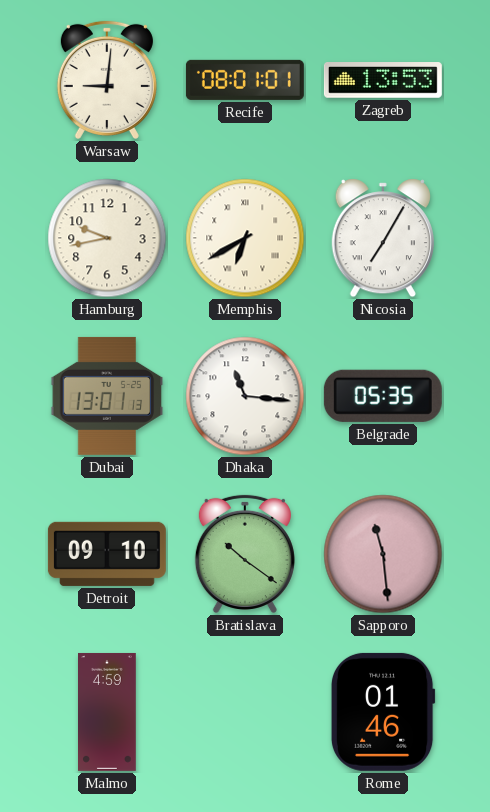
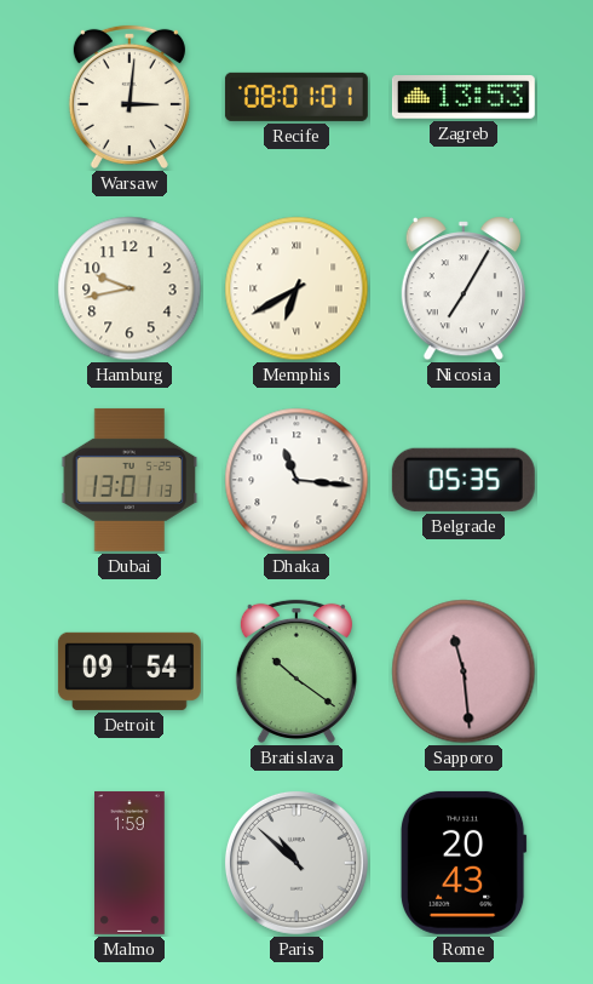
Warsaw: 9:01 -> 3:01 (129, 97)
Detroit: 09:10 -> 09:54 (129, 671)
Malmo: 4:59 -> 1:59 (131, 863)
Paris: none -> 10:52 (296, 863)
Rome: 01:46 -> 20:43 (464, 863)
